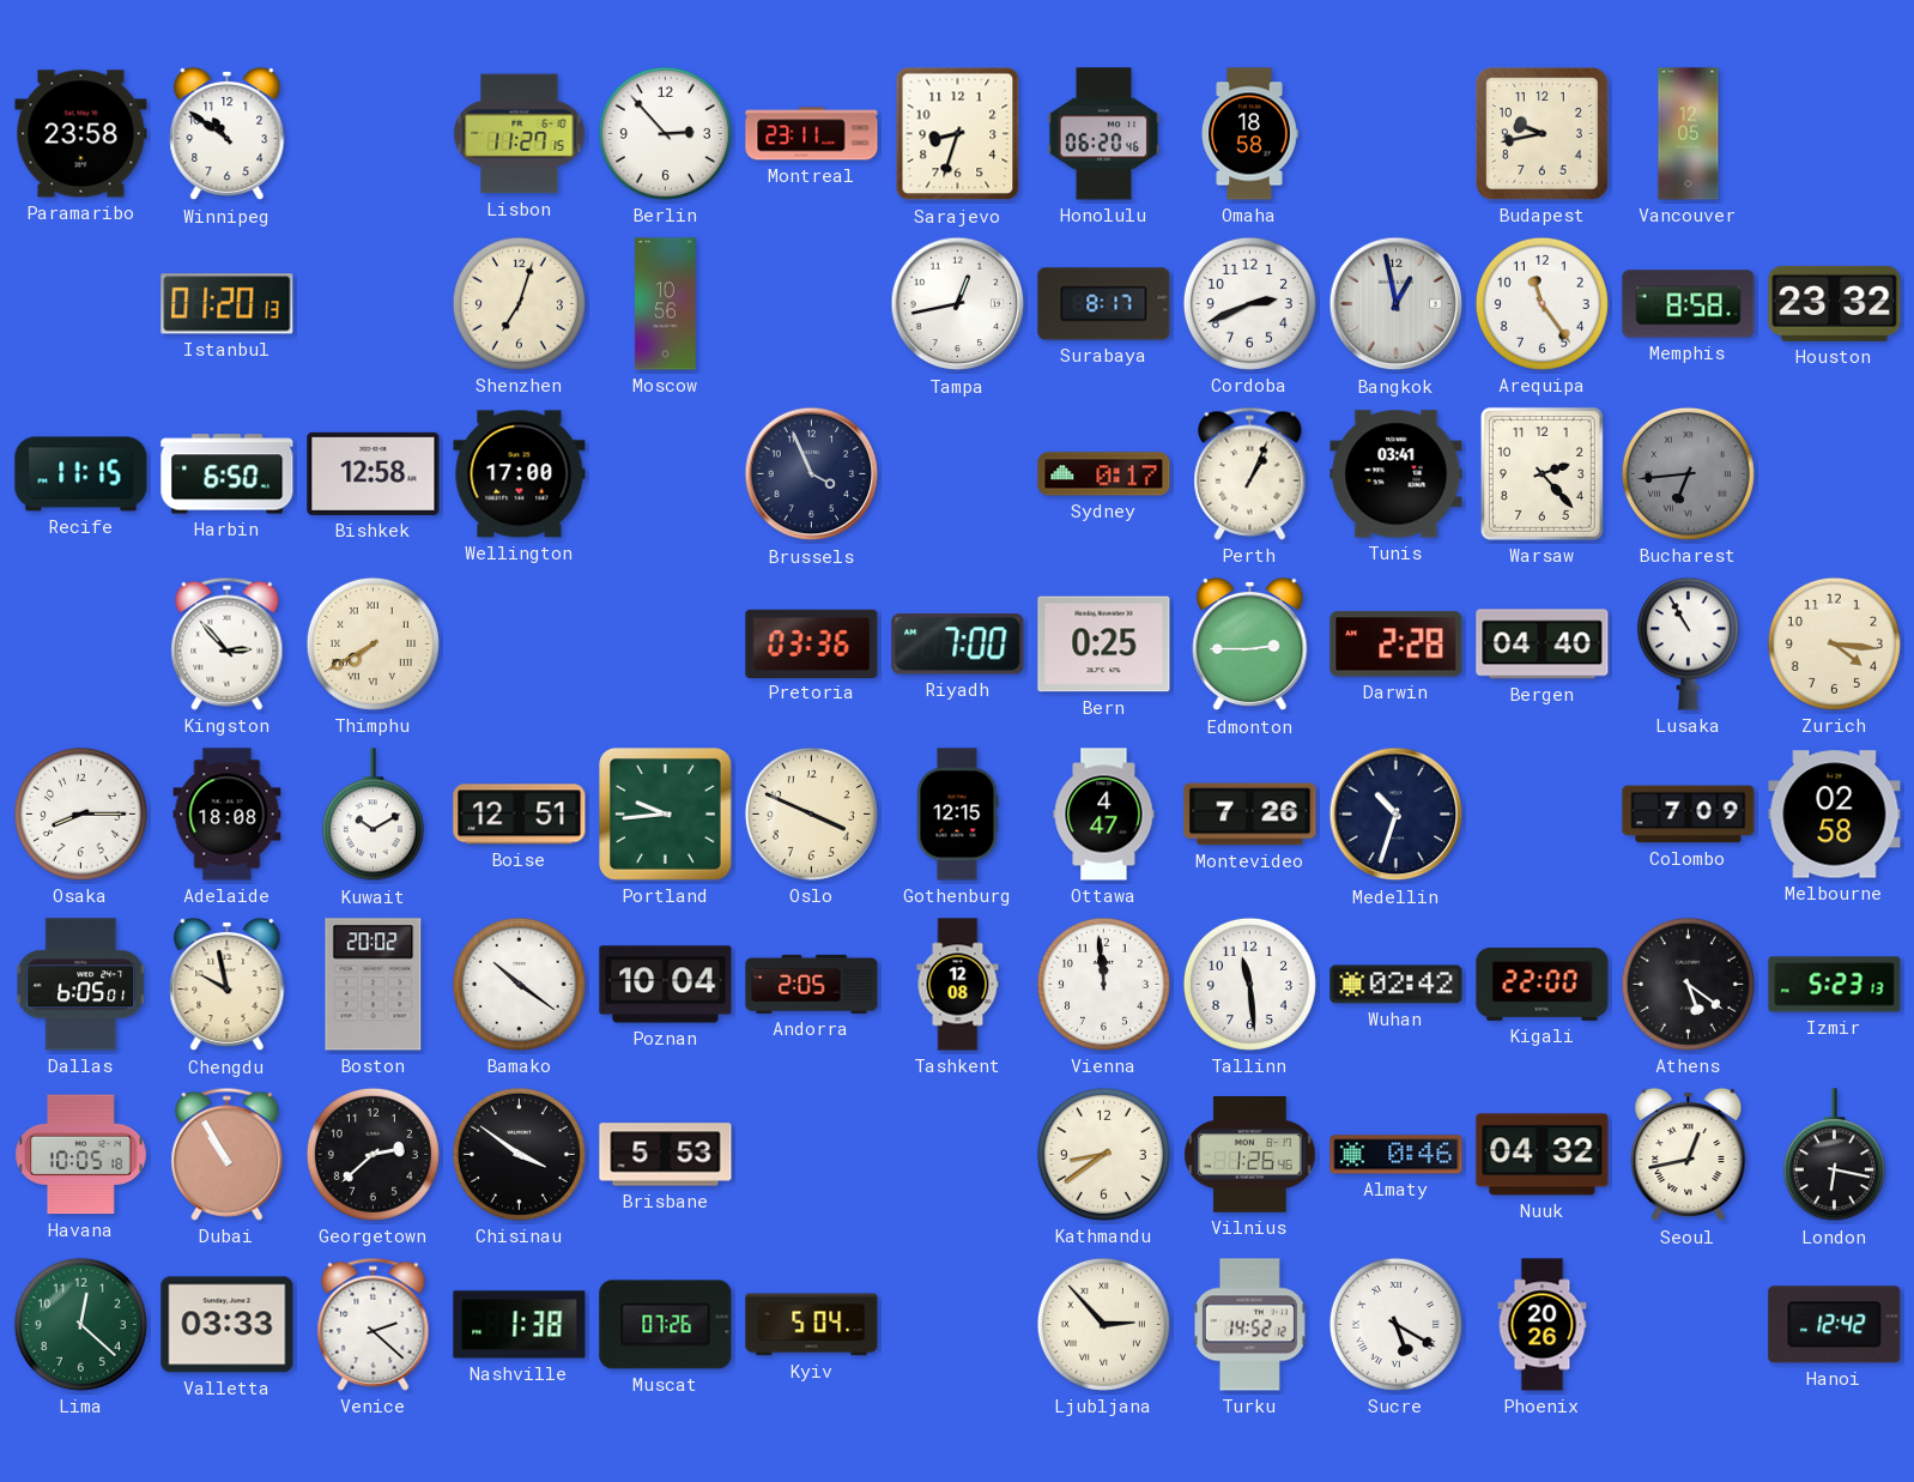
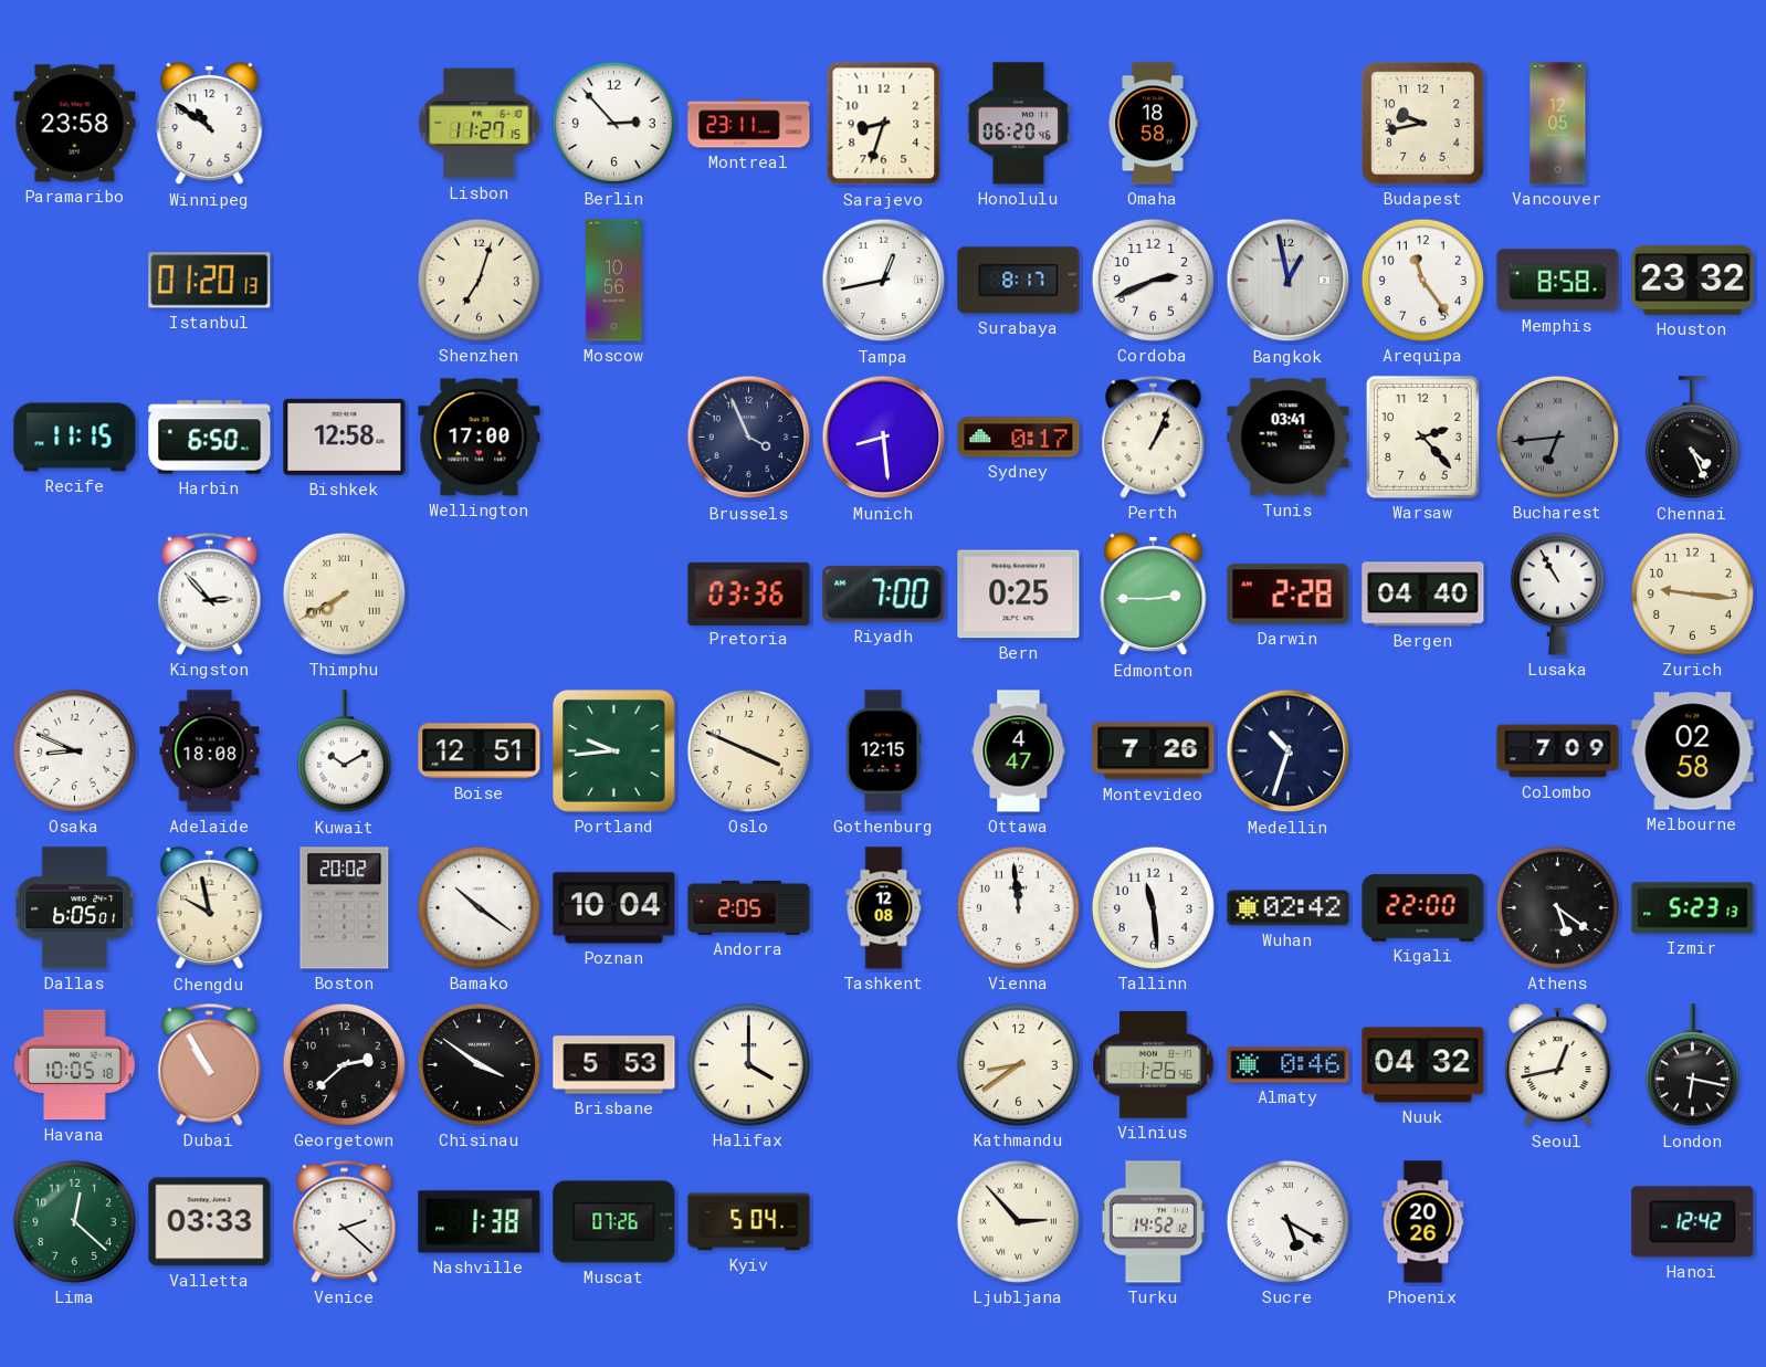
Munich: none -> 8:29 (884, 438)
Chennai: none -> 4:26 (1692, 438)
Zurich: 4:16 -> 9:16 (1692, 593)
Osaka: 8:15 -> 8:49 (74, 750)
Halifax: none -> 4:00 (748, 1064)
